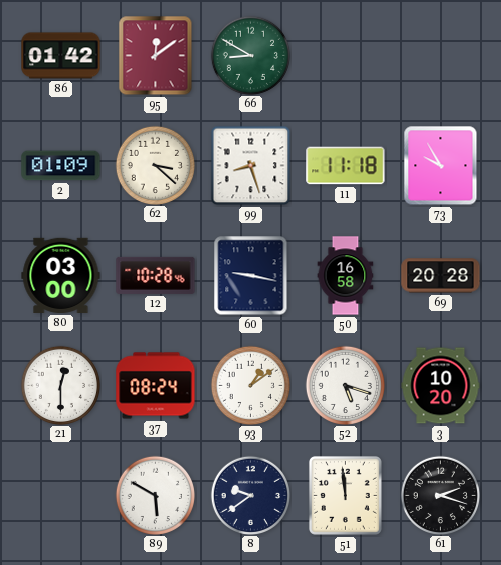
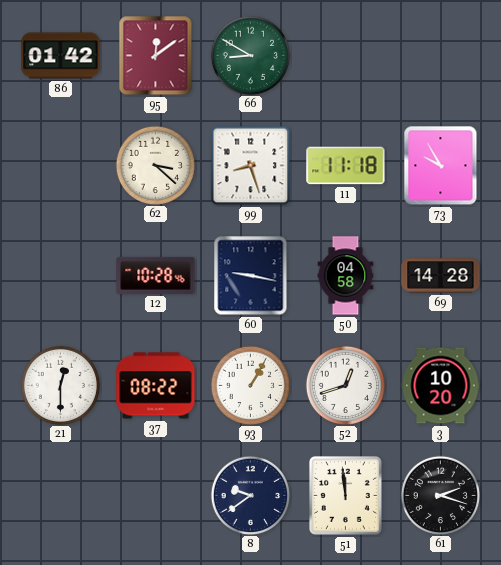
2: 01:09 -> none (61, 166)
80: 03:00 -> none (61, 275)
50: 16:58 -> 04:58 (346, 276)
69: 20:28 -> 14:28 (441, 276)
37: 08:24 -> 08:22 (156, 386)
93: 1:09 -> 1:05 (250, 385)
52: 5:18 -> 12:42 (345, 385)
89: 5:50 -> none (155, 495)
